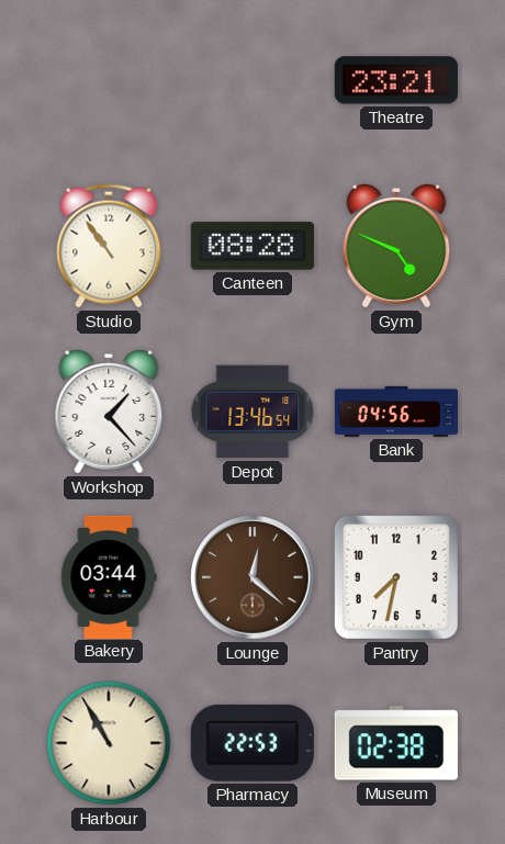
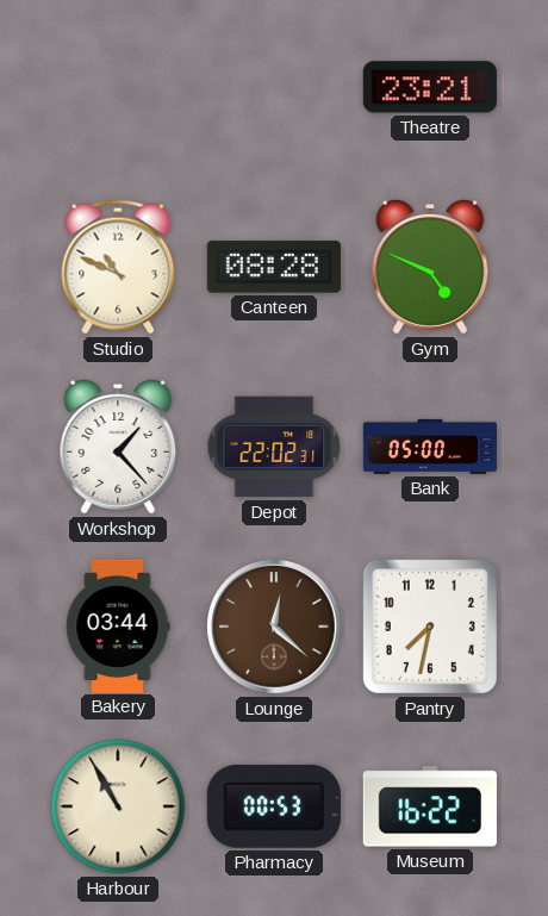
Studio: 10:54 -> 10:49 (118, 267)
Depot: 13:46 -> 22:02 (274, 447)
Bank: 04:56 -> 05:00 (429, 447)
Pharmacy: 22:53 -> 00:53 (274, 806)
Museum: 02:38 -> 16:22 (430, 806)
